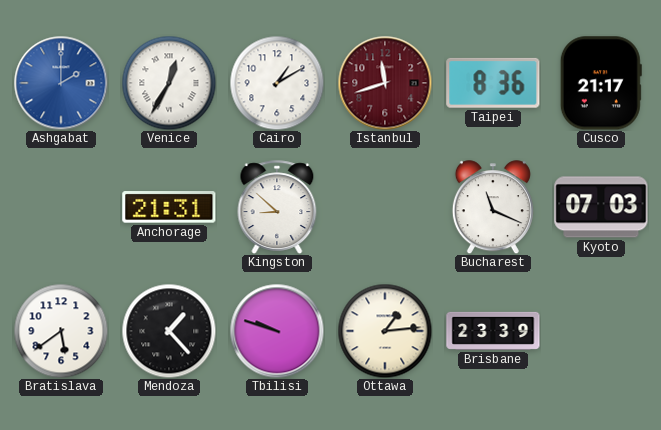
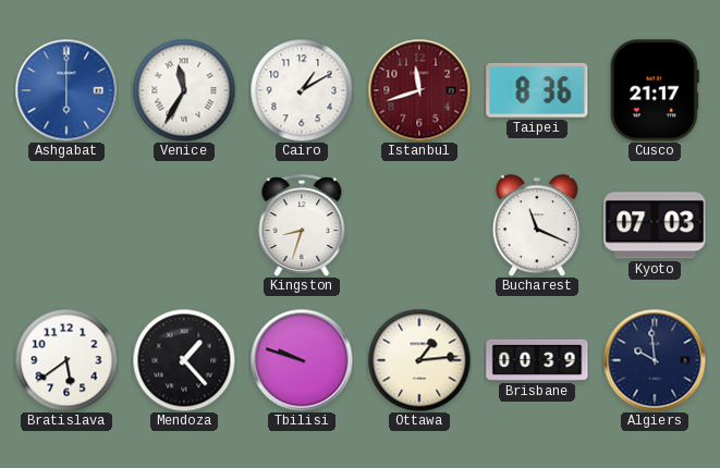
Ashgabat: 2:00 -> 6:00 (66, 90)
Venice: 12:35 -> 11:35 (184, 90)
Anchorage: 21:31 -> none (169, 207)
Kingston: 8:52 -> 8:33 (302, 225)
Brisbane: 23:39 -> 00:39 (537, 360)
Algiers: none -> 9:59 (655, 360)
